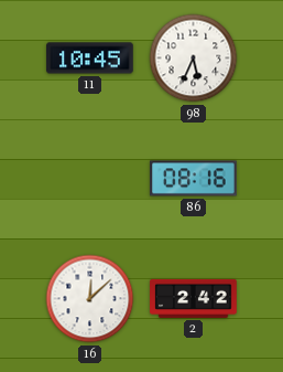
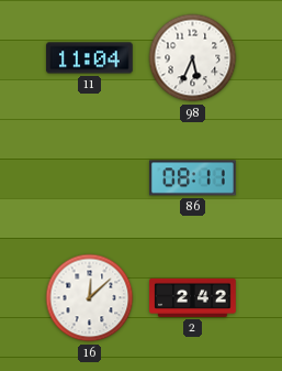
11: 10:45 -> 11:04 (90, 58)
86: 08:16 -> 08:11 (193, 178)
